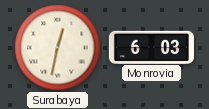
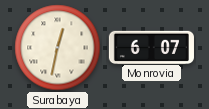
Monrovia: 6:03 -> 6:07 (151, 47)
